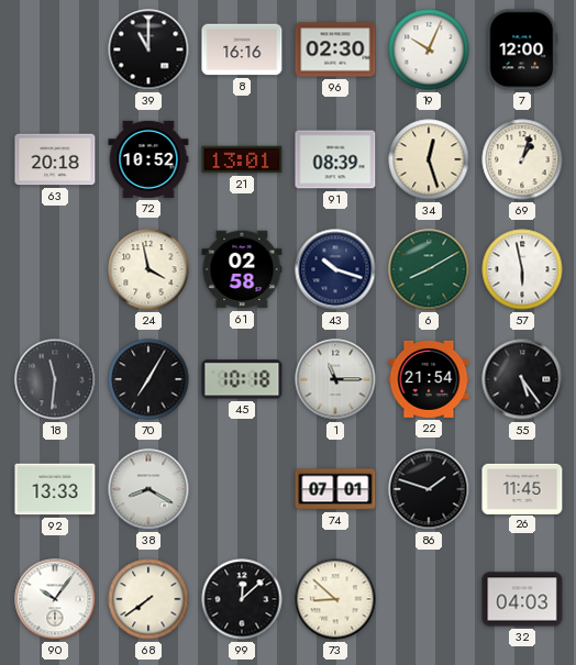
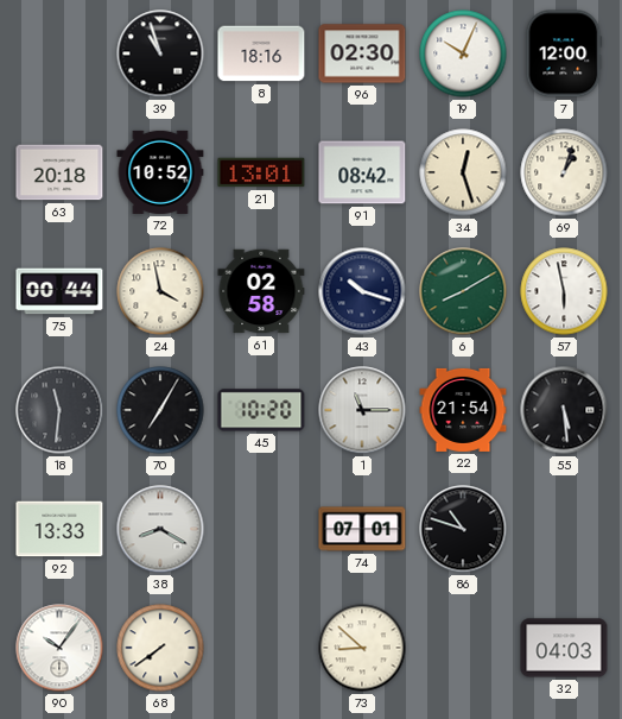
39: 11:00 -> 10:57 (160, 53)
8: 16:16 -> 18:16 (261, 53)
91: 08:39 -> 08:42 (362, 172)
75: none -> 00:44 (59, 291)
45: 10:18 -> 10:20 (261, 410)
55: 5:24 -> 5:29 (564, 410)
86: 1:48 -> 10:48 (463, 529)
26: 11:45 -> none (522, 488)
99: 12:08 -> none (242, 599)
